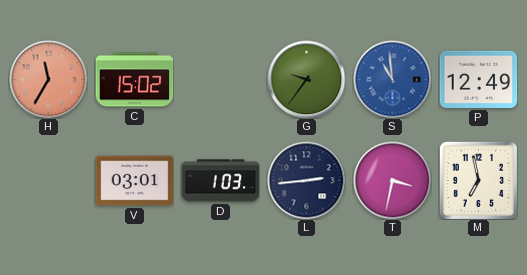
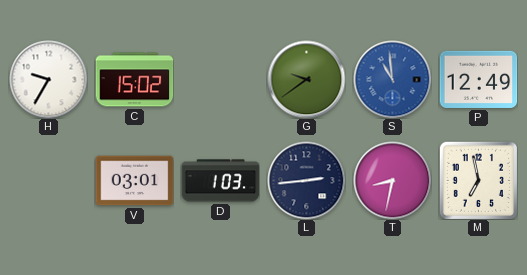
H: 11:35 -> 9:35 (48, 79)
H dial: salmon -> white (48, 79)
G: 9:36 -> 9:39 (306, 79)
T: 3:32 -> 8:32 (392, 180)
